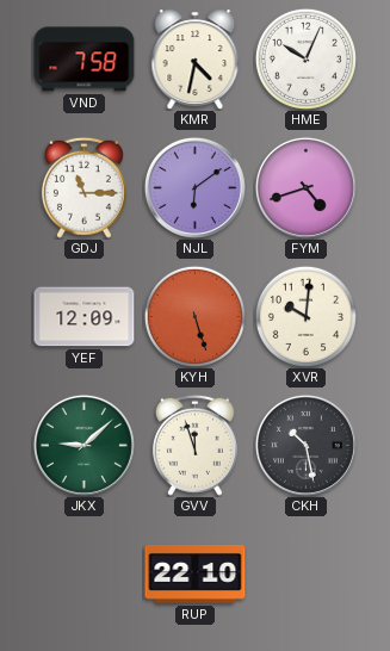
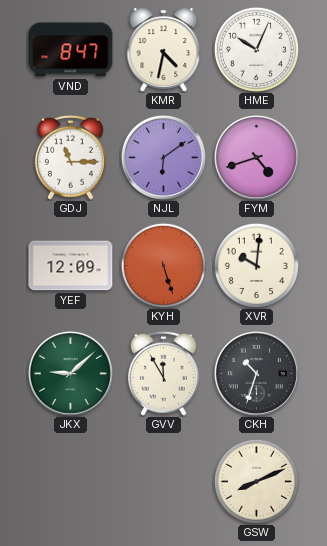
VND: 7:58 -> 8:47 (71, 50)
GVV: 11:57 -> 11:55 (163, 373)
CKH: 10:28 -> 10:33 (256, 373)
RUP: 22:10 -> none (196, 573)
GSW: none -> 8:11 (256, 481)
